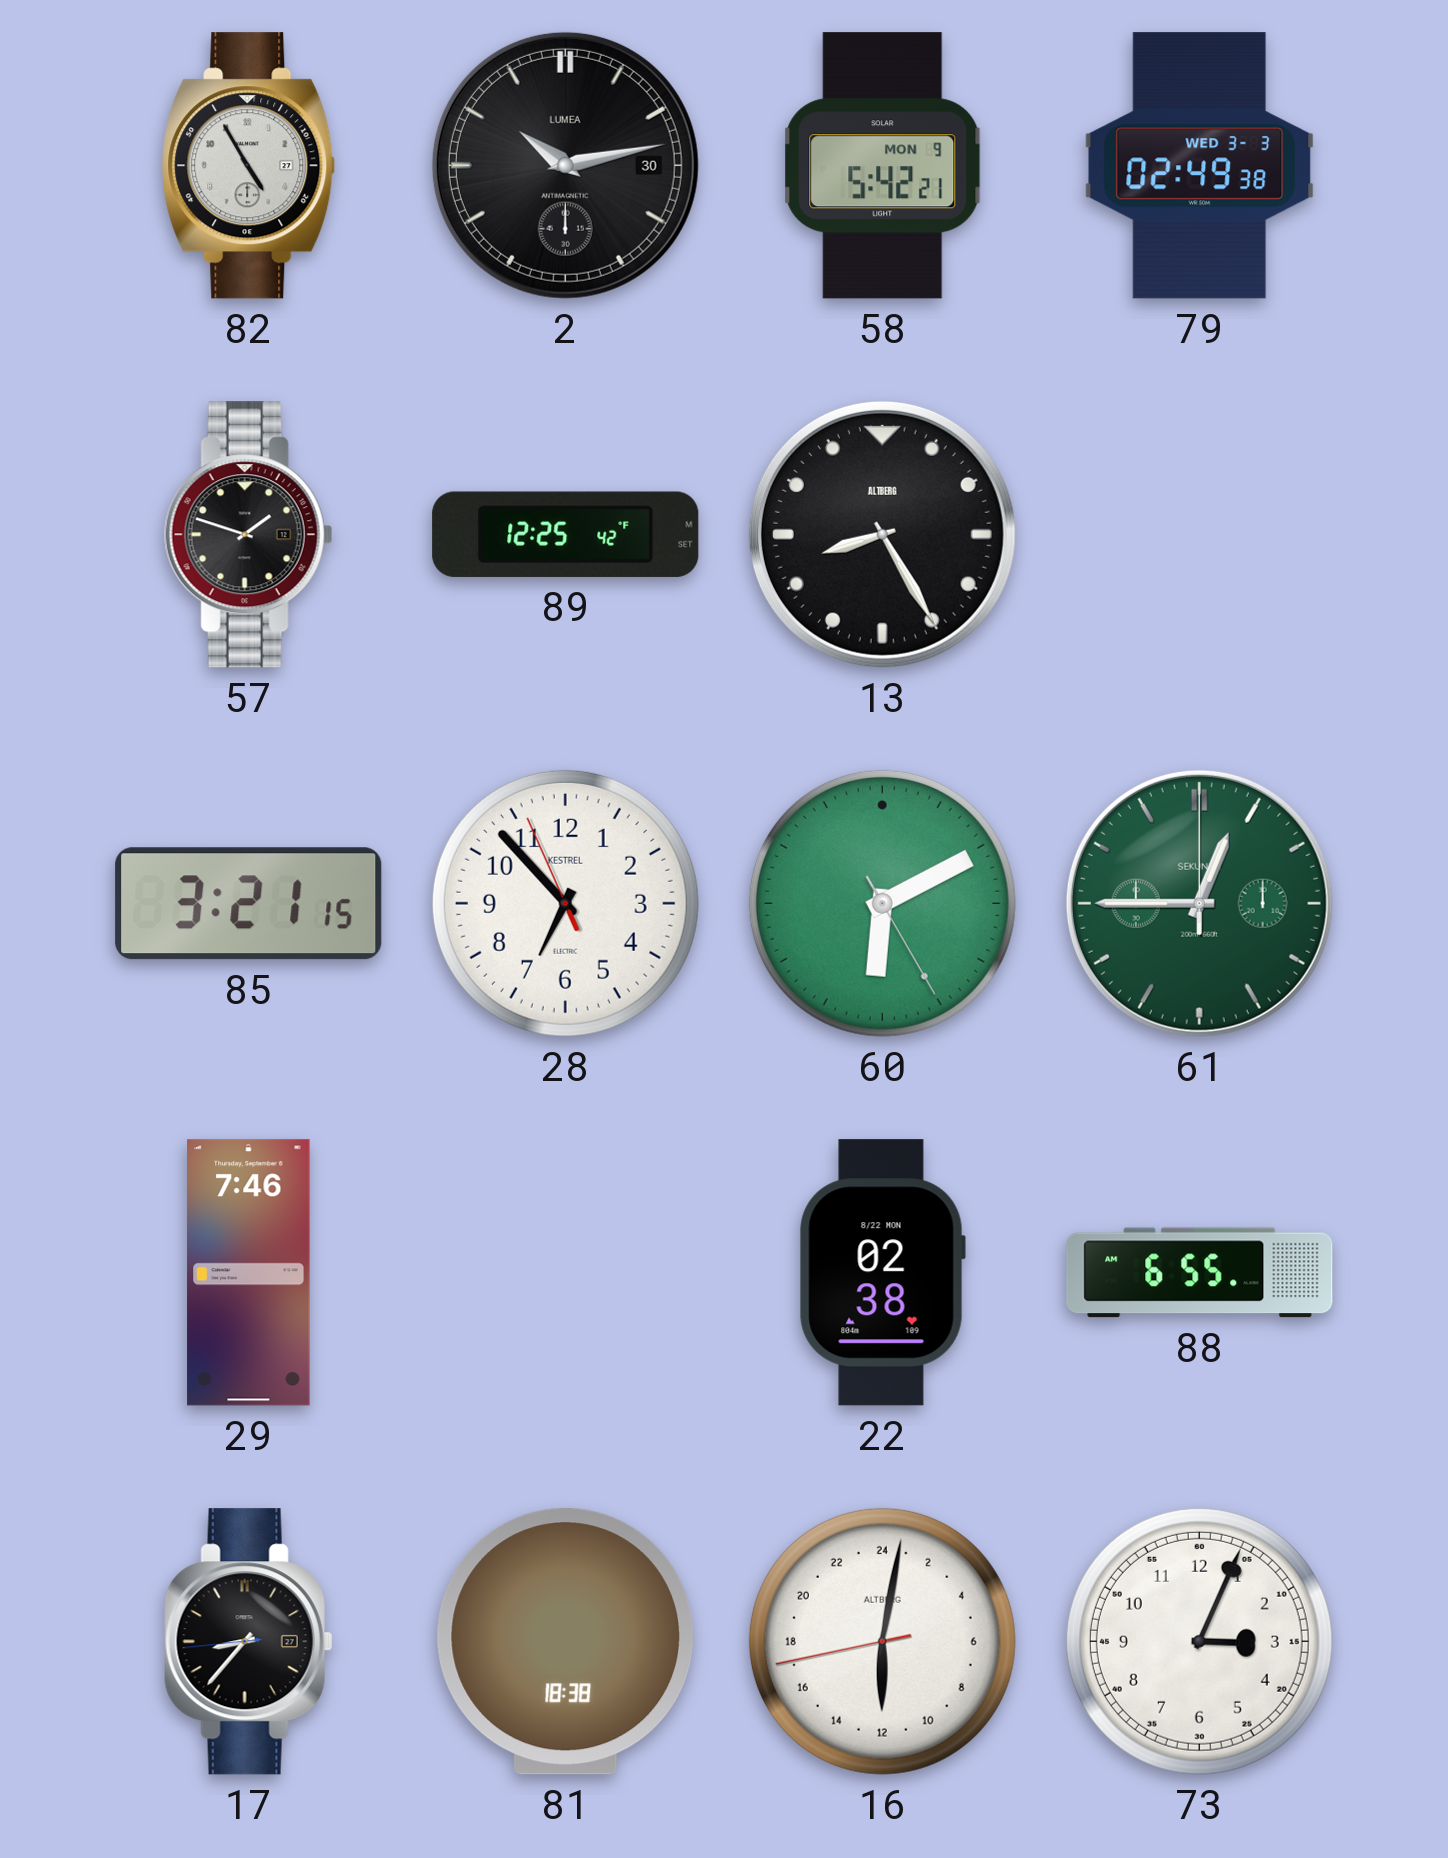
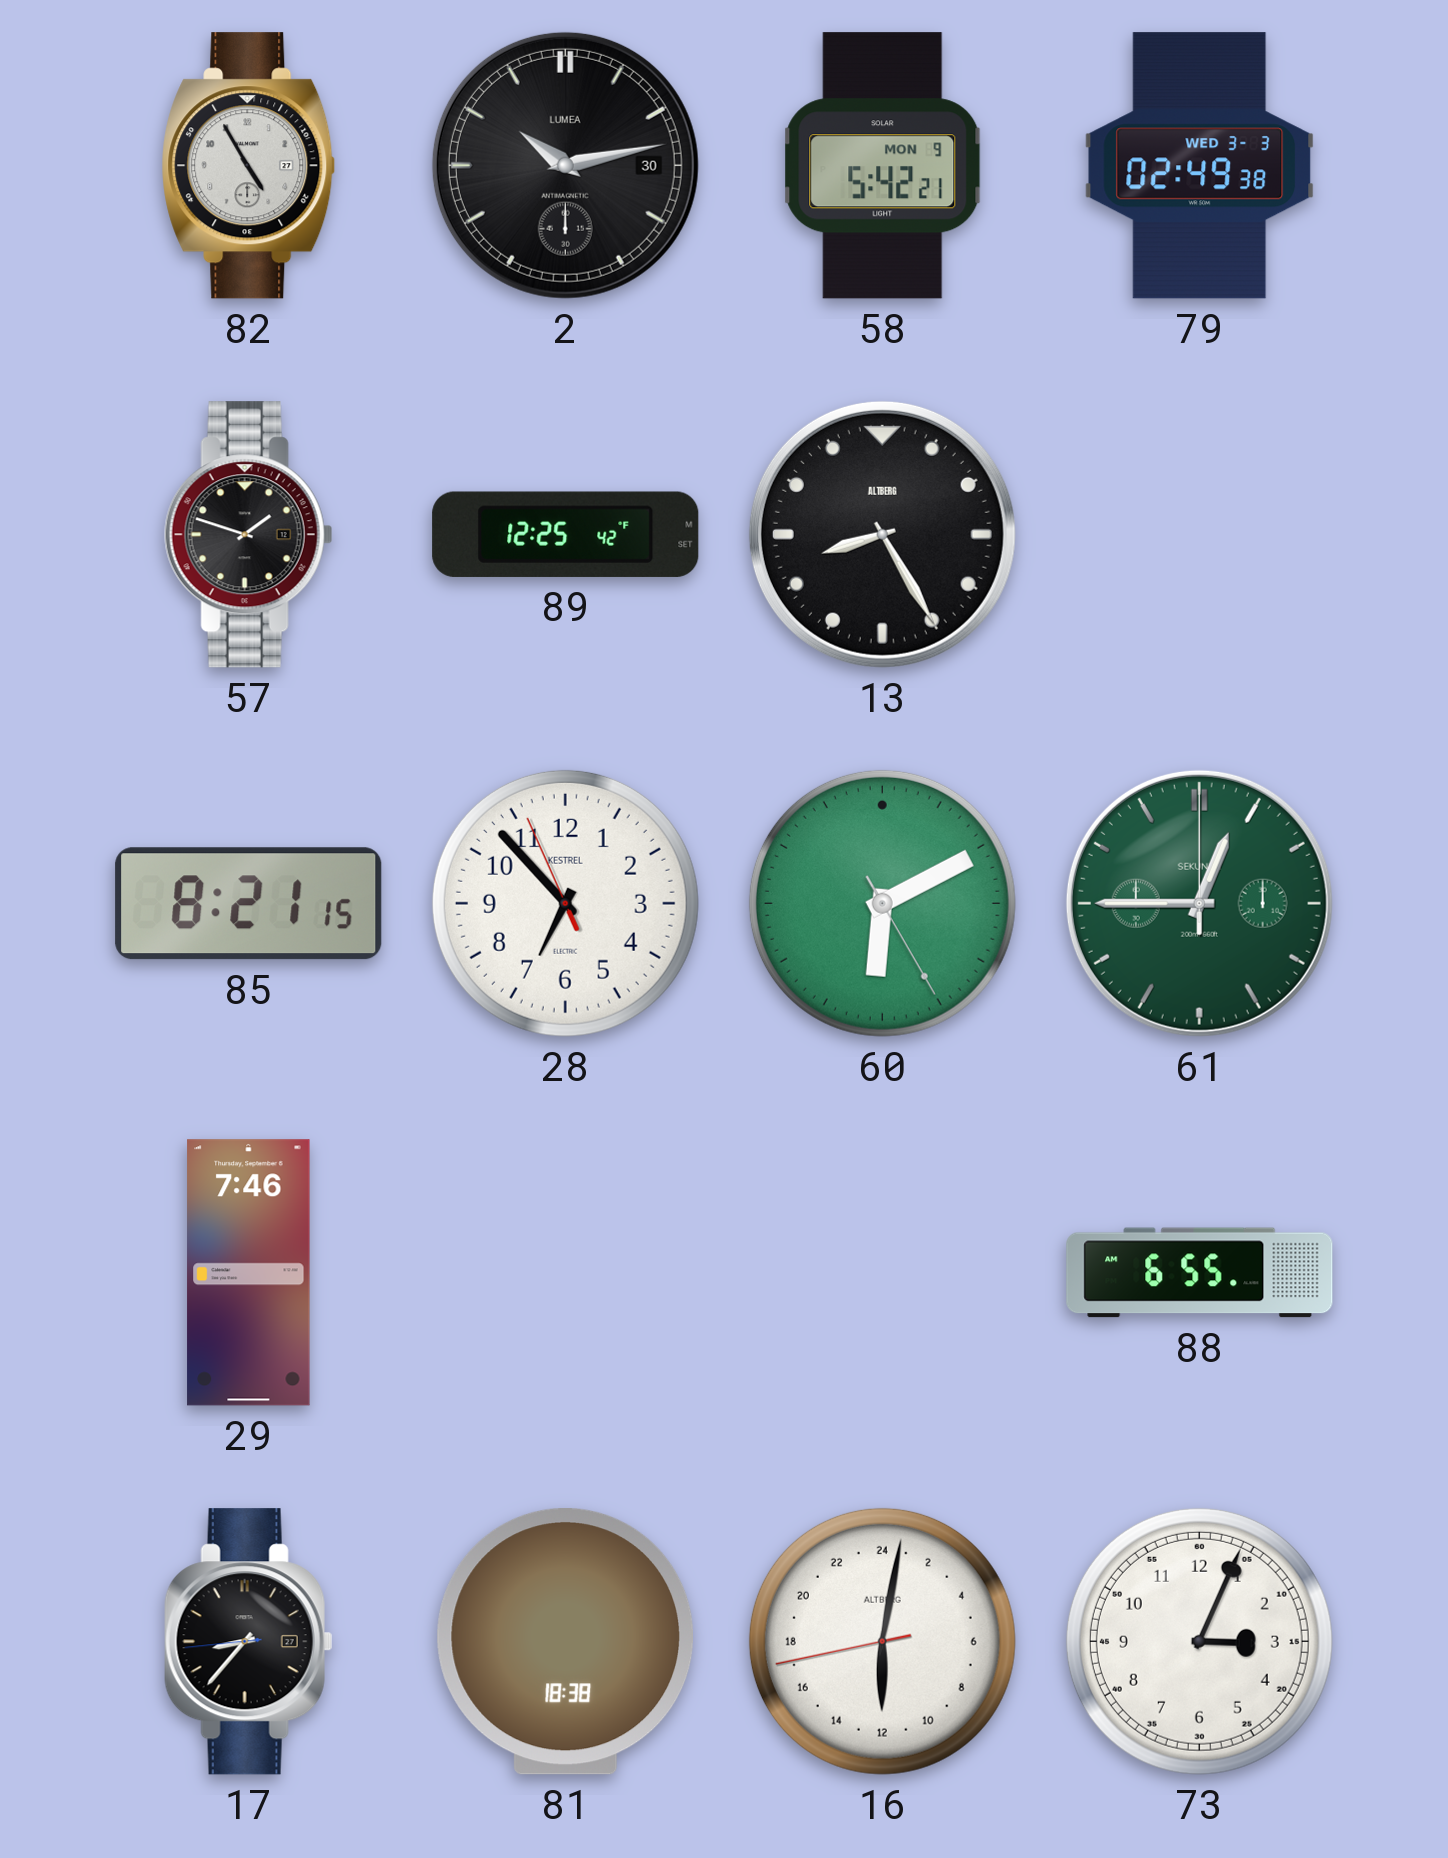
85: 3:21 -> 8:21 (249, 904)
22: 02:38 -> none (882, 1273)
